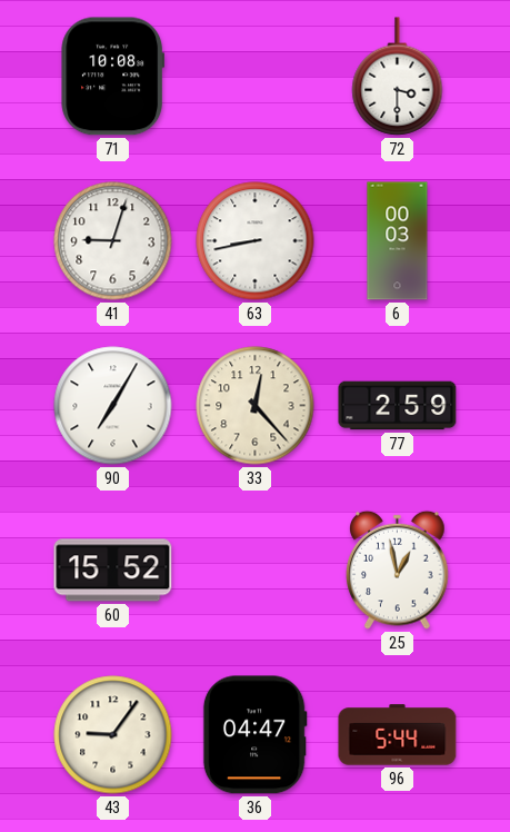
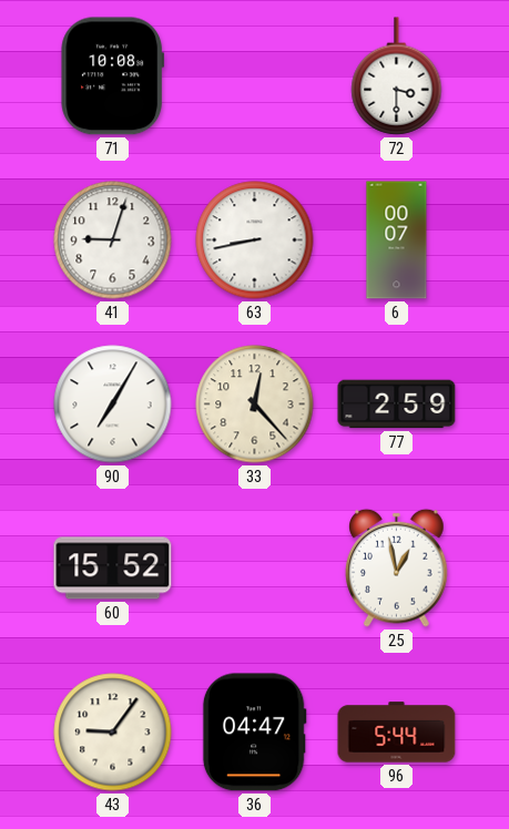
6: 00:03 -> 00:07 (397, 240)
